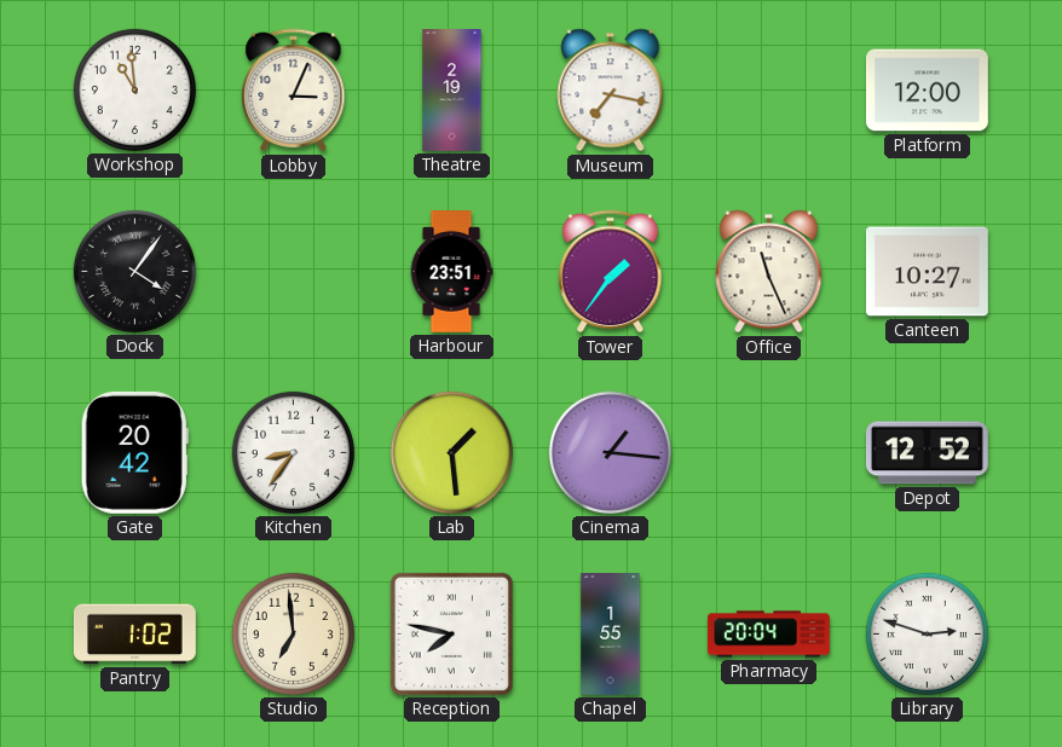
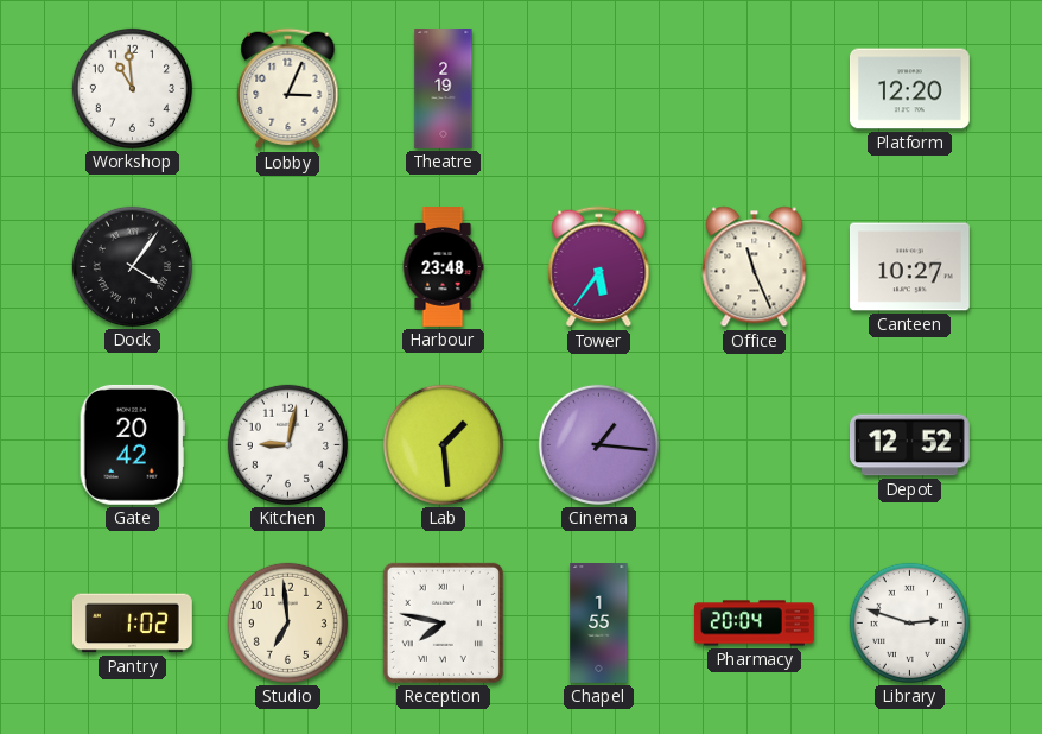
Museum: 7:17 -> none (611, 91)
Platform: 12:00 -> 12:20 (909, 89)
Harbour: 23:51 -> 23:48 (443, 267)
Tower: 1:36 -> 5:36 (599, 267)
Kitchen: 8:36 -> 9:02 (287, 444)
